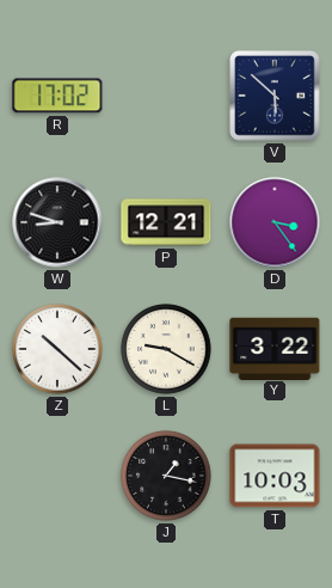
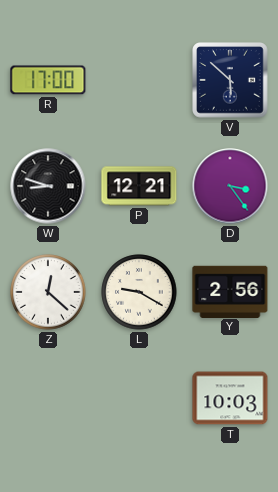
R: 17:02 -> 17:00 (48, 80)
Z: 10:22 -> 12:22 (48, 292)
Y: 3:22 -> 2:56 (230, 291)
J: 1:17 -> none (166, 476)
